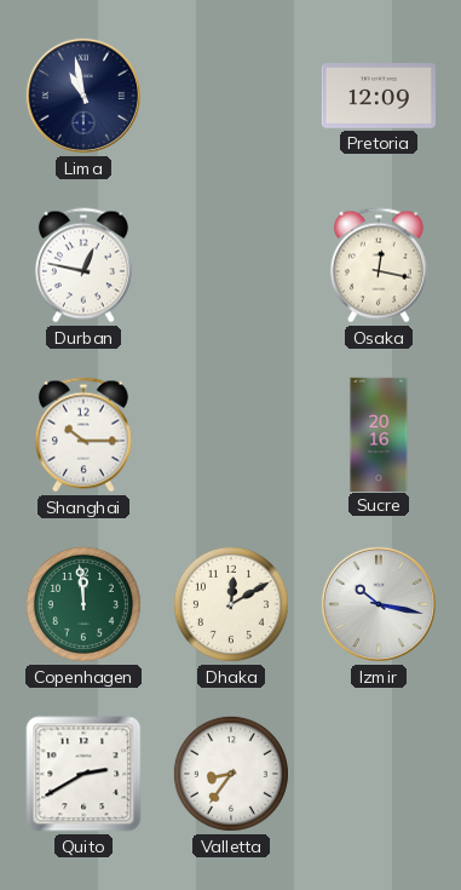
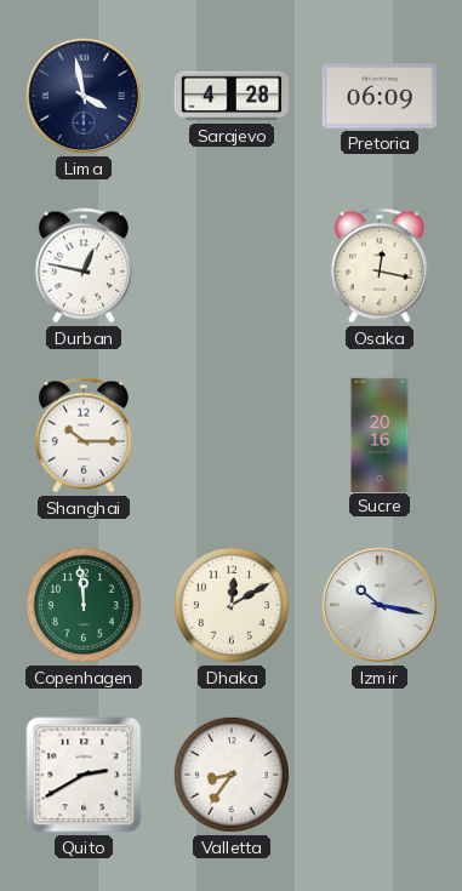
Lima: 10:58 -> 3:58 (84, 96)
Sarajevo: none -> 4:28 (232, 96)
Pretoria: 12:09 -> 06:09 (380, 96)
